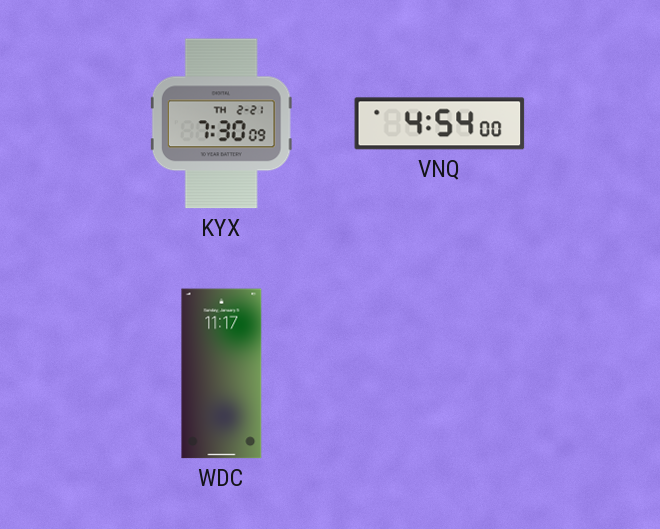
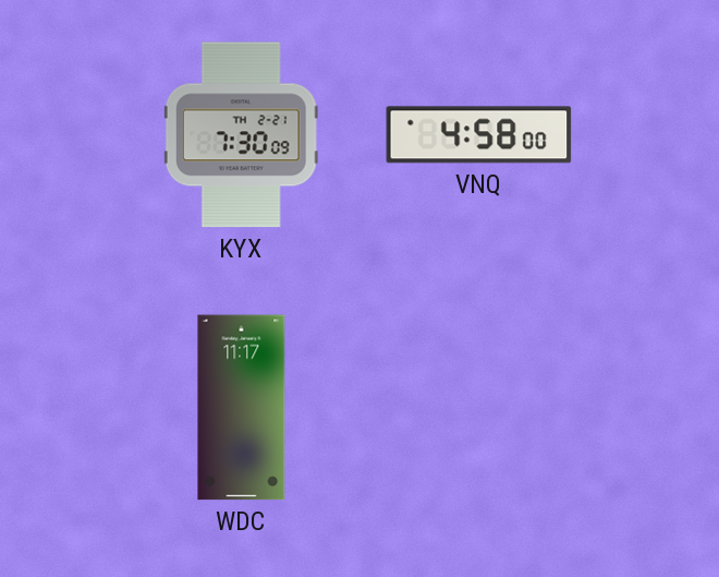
VNQ: 4:54 -> 4:58 (479, 135)
